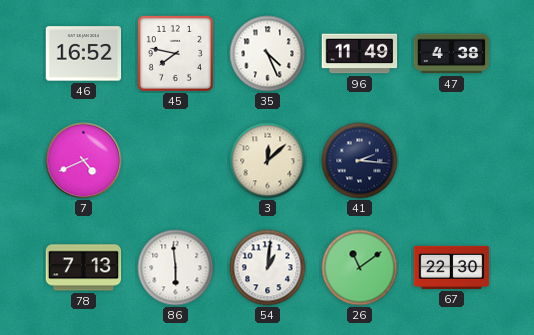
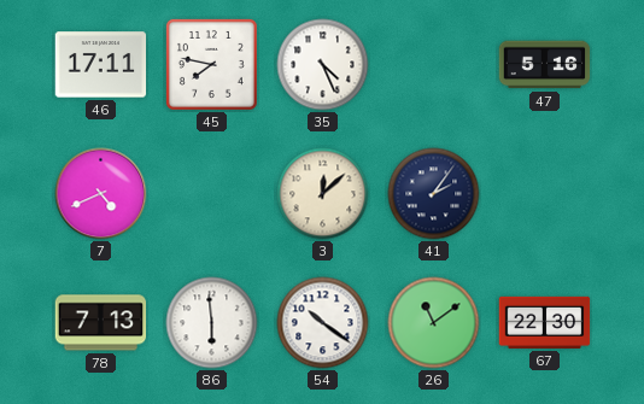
46: 16:52 -> 17:11 (101, 65)
96: 11:49 -> none (360, 54)
47: 4:38 -> 5:16 (545, 65)
41: 2:16 -> 2:06 (434, 194)
54: 1:01 -> 10:21 (323, 323)
